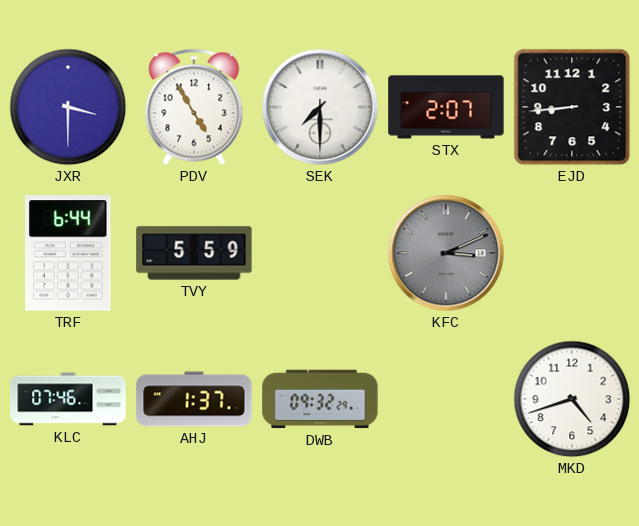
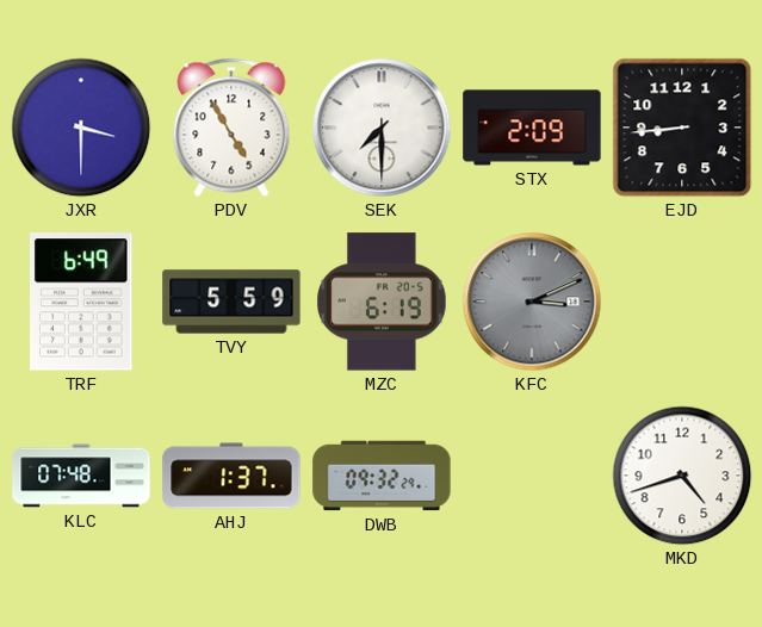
STX: 2:07 -> 2:09 (532, 128)
TRF: 6:44 -> 6:49 (81, 302)
MZC: none -> 6:19 (383, 302)
KLC: 07:46 -> 07:48 (81, 476)
